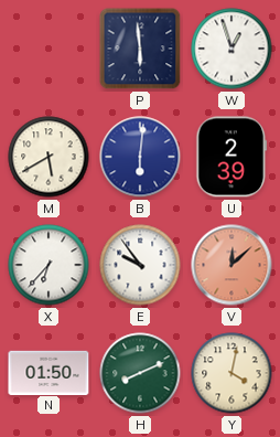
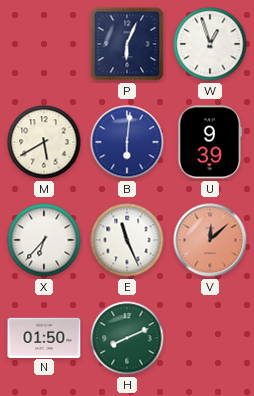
P: 5:59 -> 6:04 (127, 44)
U: 2:39 -> 9:39 (210, 142)
E: 9:54 -> 11:26 (127, 240)
Y: 4:02 -> none (231, 373)
